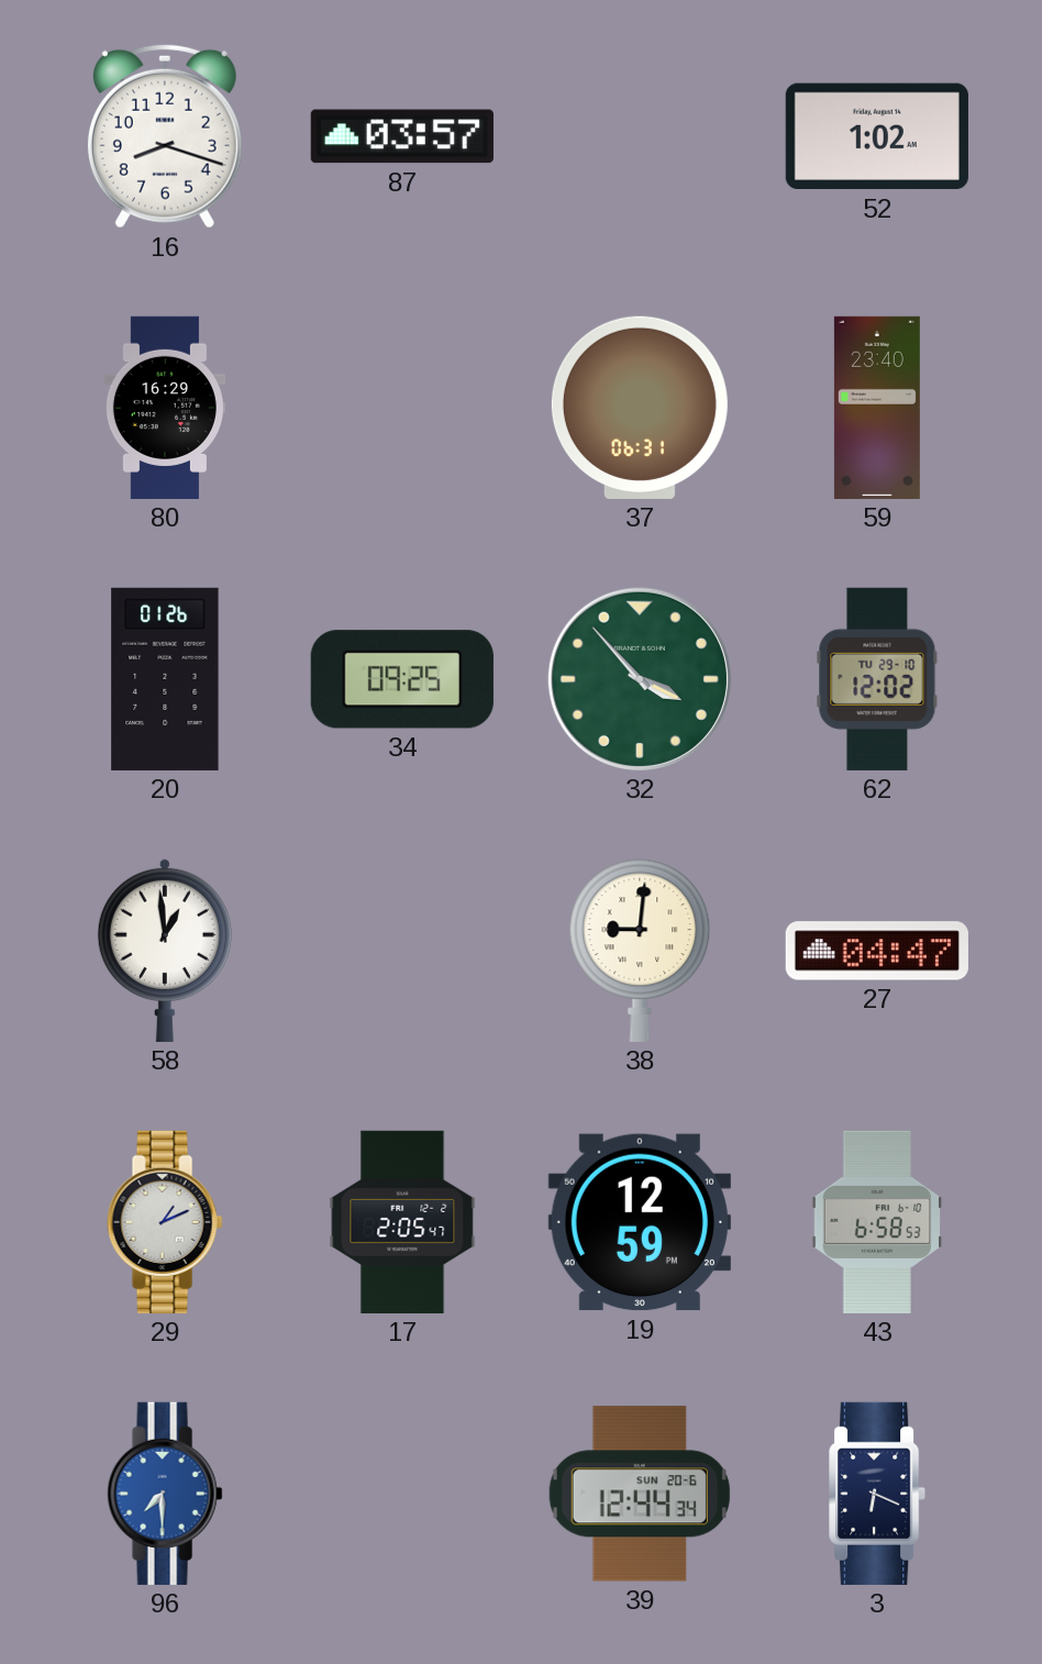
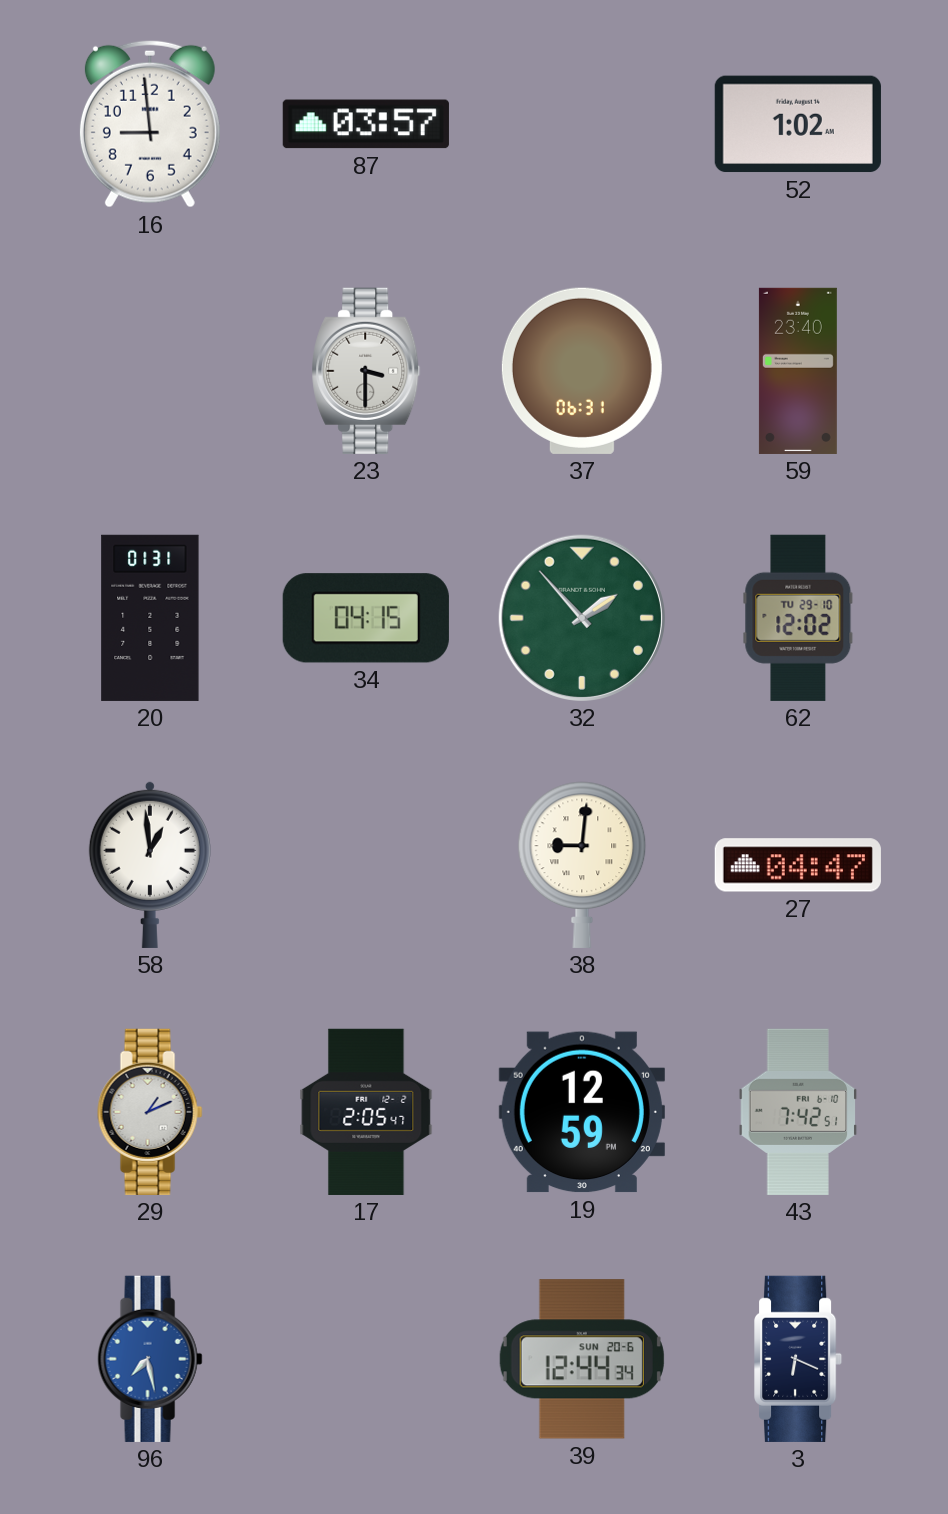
16: 8:18 -> 8:59 (150, 124)
80: 16:29 -> none (165, 408)
23: none -> 3:30 (366, 371)
20: 01:26 -> 01:31 (150, 618)
34: 09:25 -> 04:15 (366, 618)
32: 3:53 -> 1:53 (582, 618)
43: 6:58 -> 7:42 (798, 1112)
96: 7:30 -> 7:28 (150, 1359)
